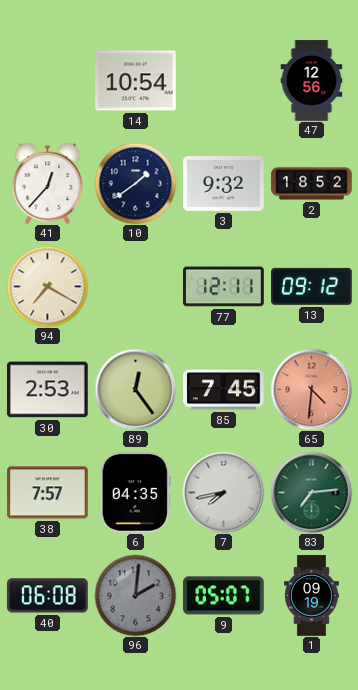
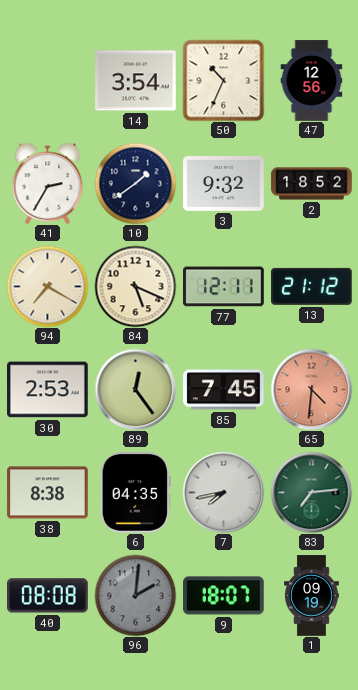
14: 10:54 -> 3:54 (136, 81)
50: none -> 10:34 (223, 80)
41: 12:37 -> 2:35 (48, 183)
84: none -> 5:19 (135, 286)
13: 09:12 -> 21:12 (312, 286)
38: 7:57 -> 8:38 (48, 493)
40: 06:08 -> 08:08 (48, 596)
9: 05:07 -> 18:07 (224, 596)
